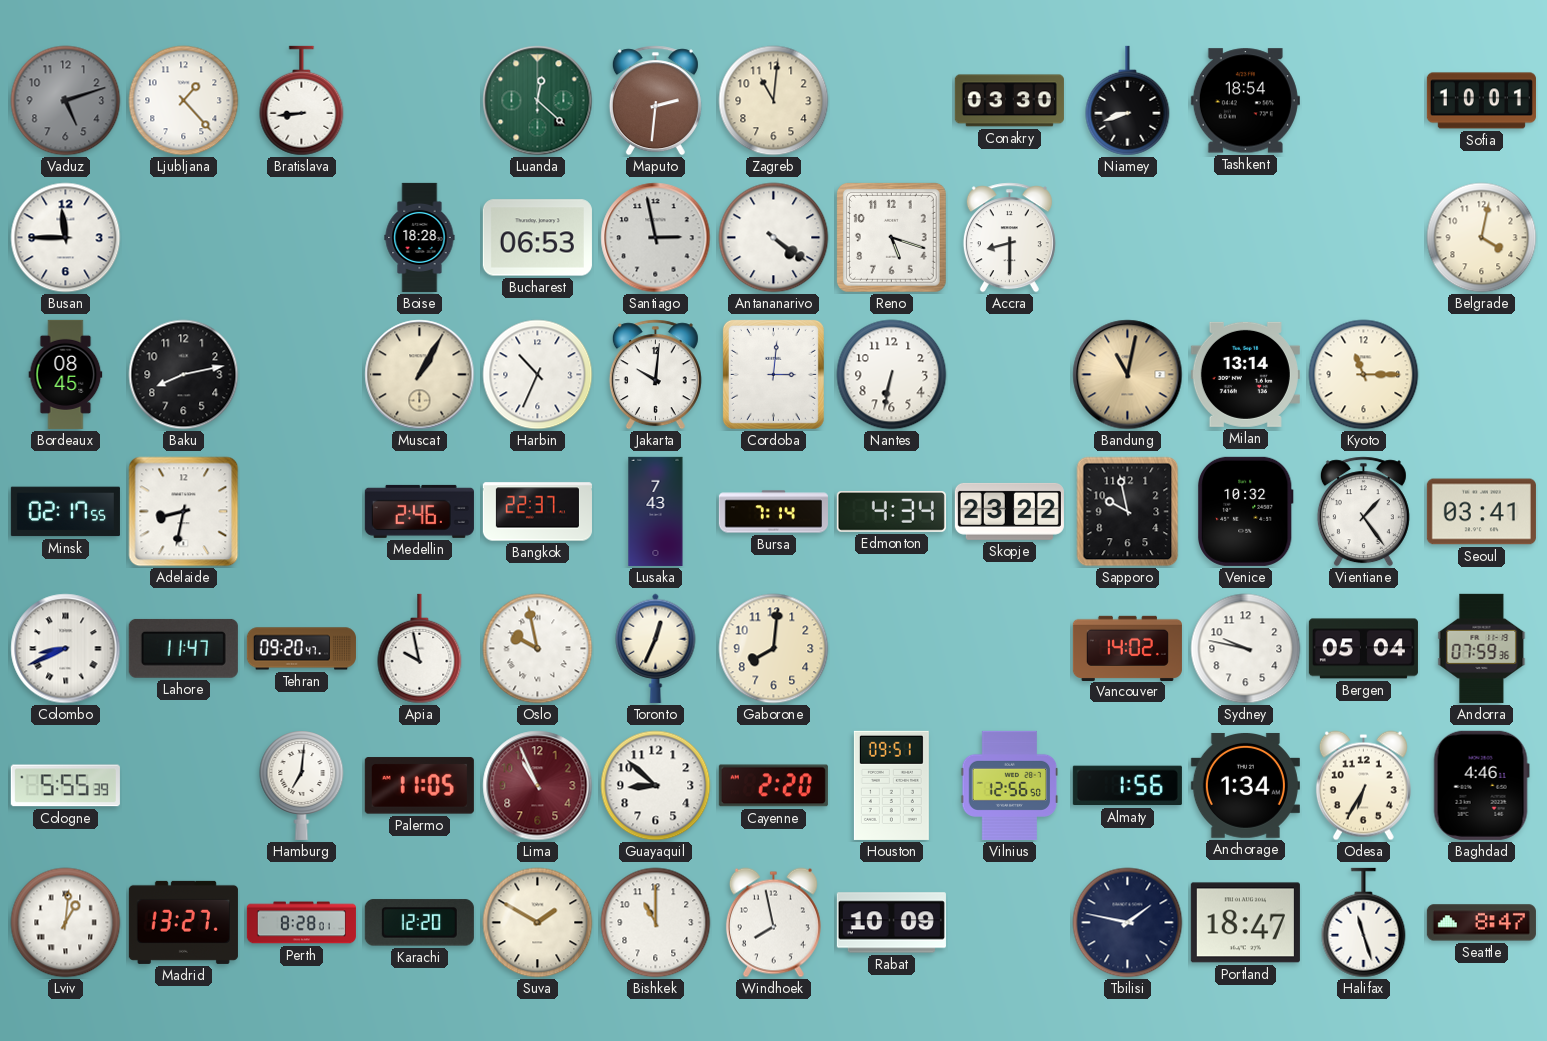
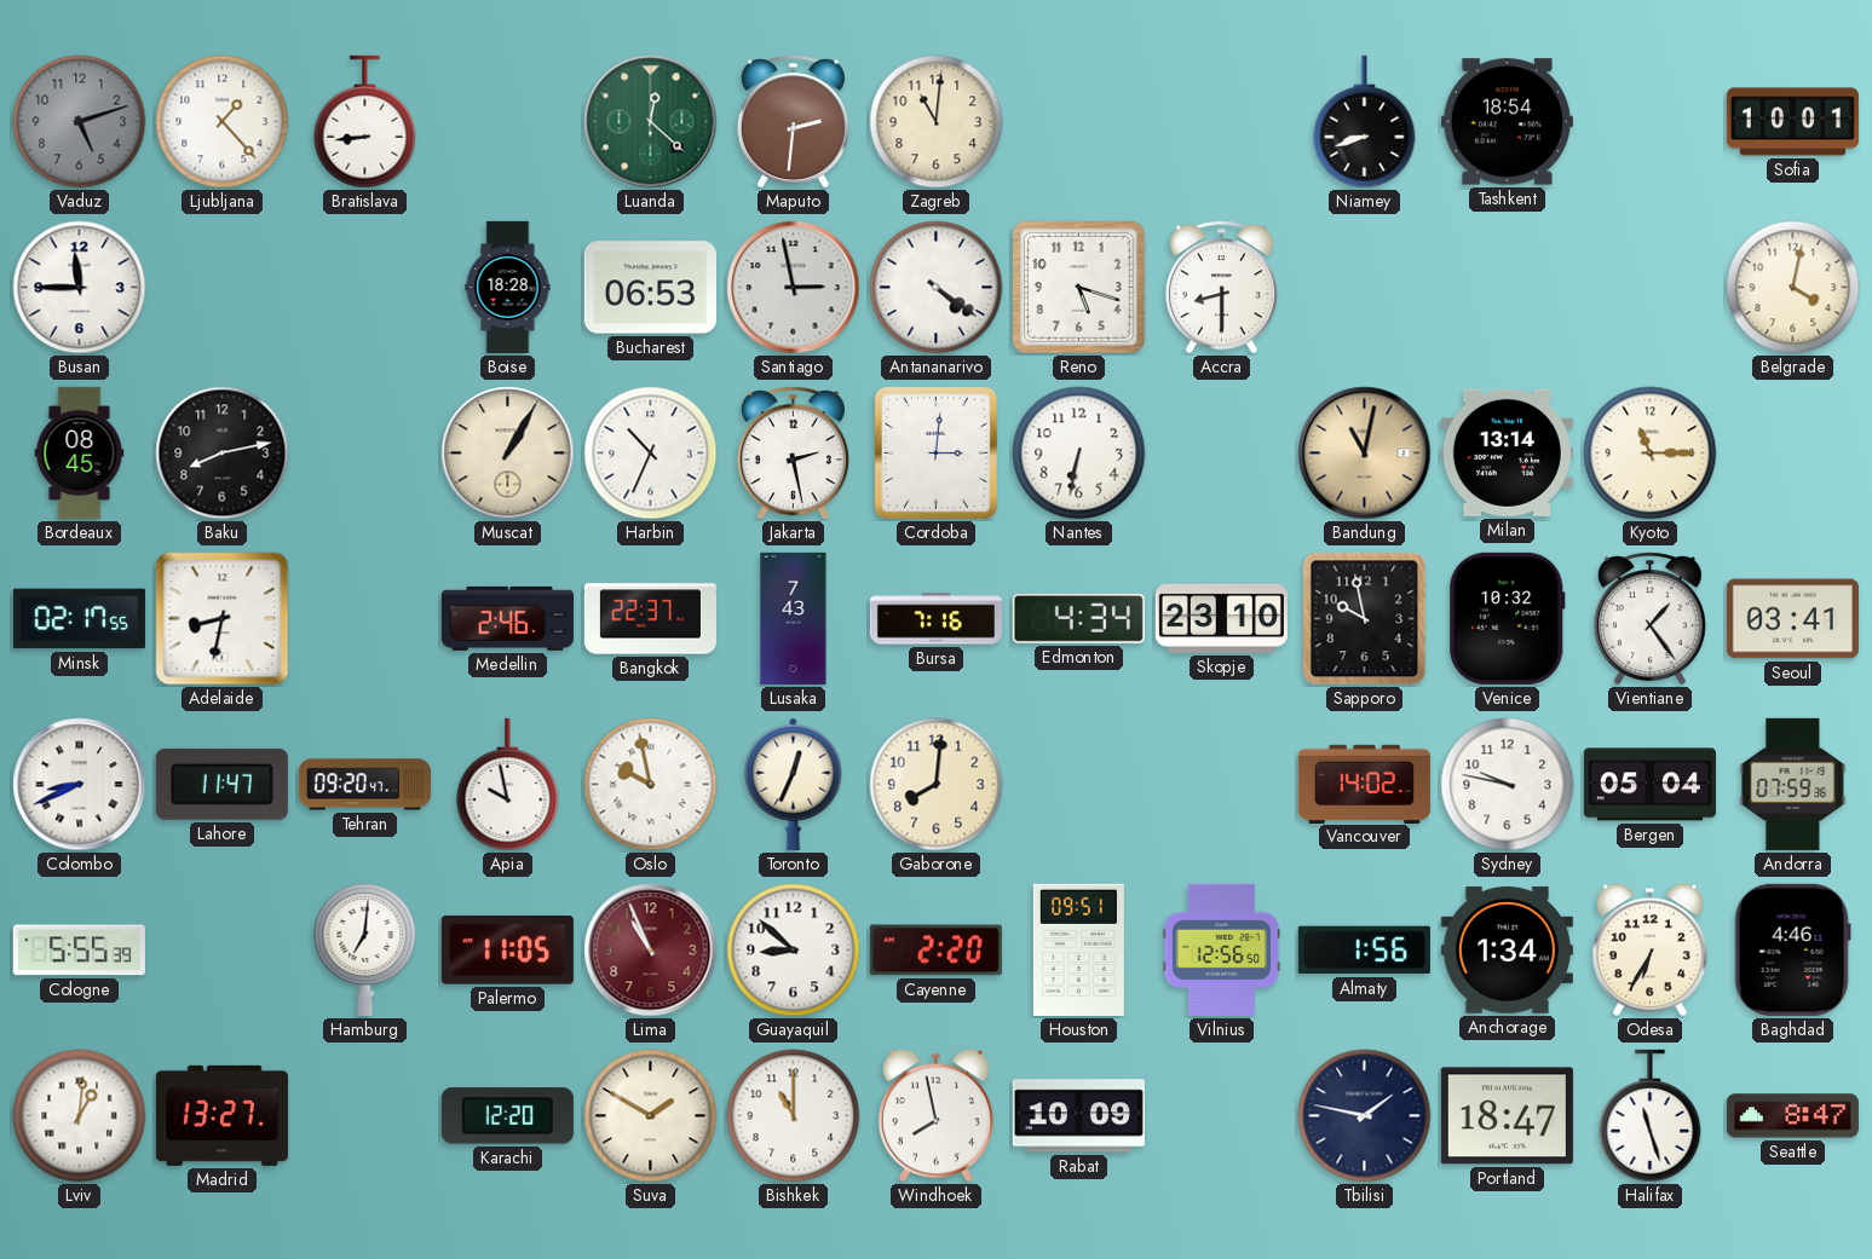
Conakry: 03:30 -> none (1009, 101)
Jakarta: 10:01 -> 2:28 (793, 454)
Bursa: 7:14 -> 7:16 (935, 619)
Skopje: 23:22 -> 23:10 (1221, 618)
Perth: 8:28 -> none (301, 923)
